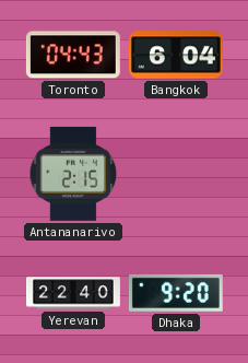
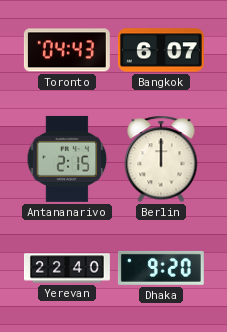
Bangkok: 6:04 -> 6:07 (161, 50)
Berlin: none -> 12:00 (161, 159)
